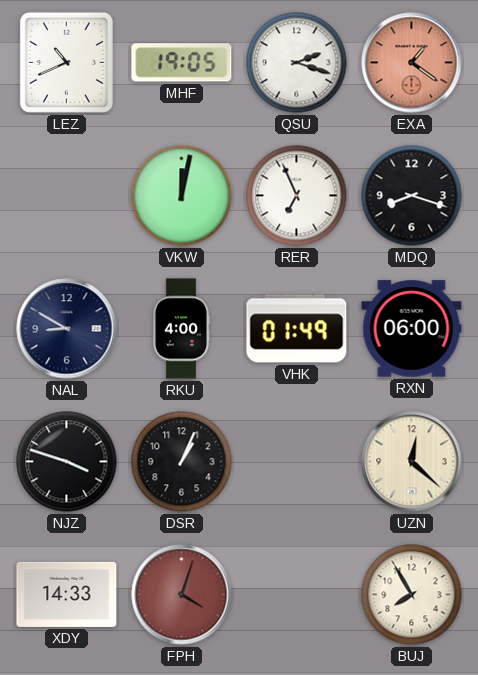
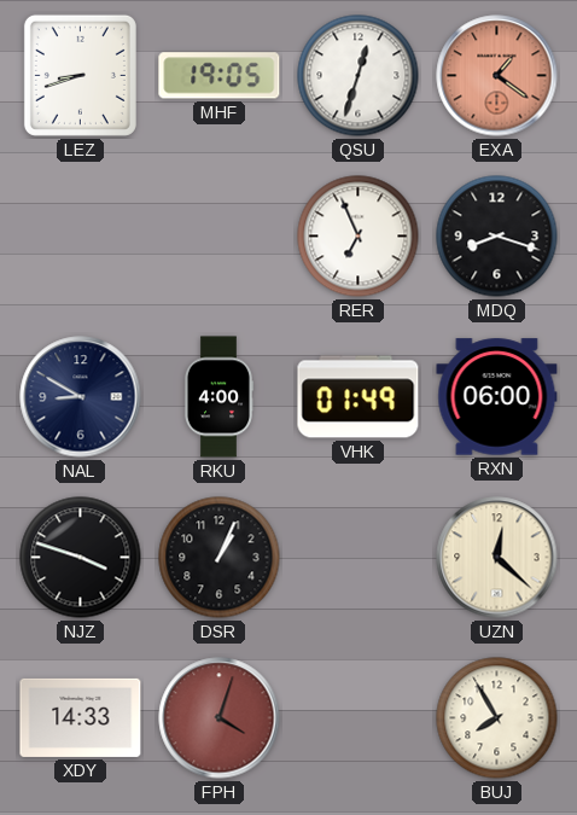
LEZ: 10:41 -> 8:42 (80, 75)
QSU: 2:18 -> 12:33 (359, 76)
VKW: 12:02 -> none (182, 196)
